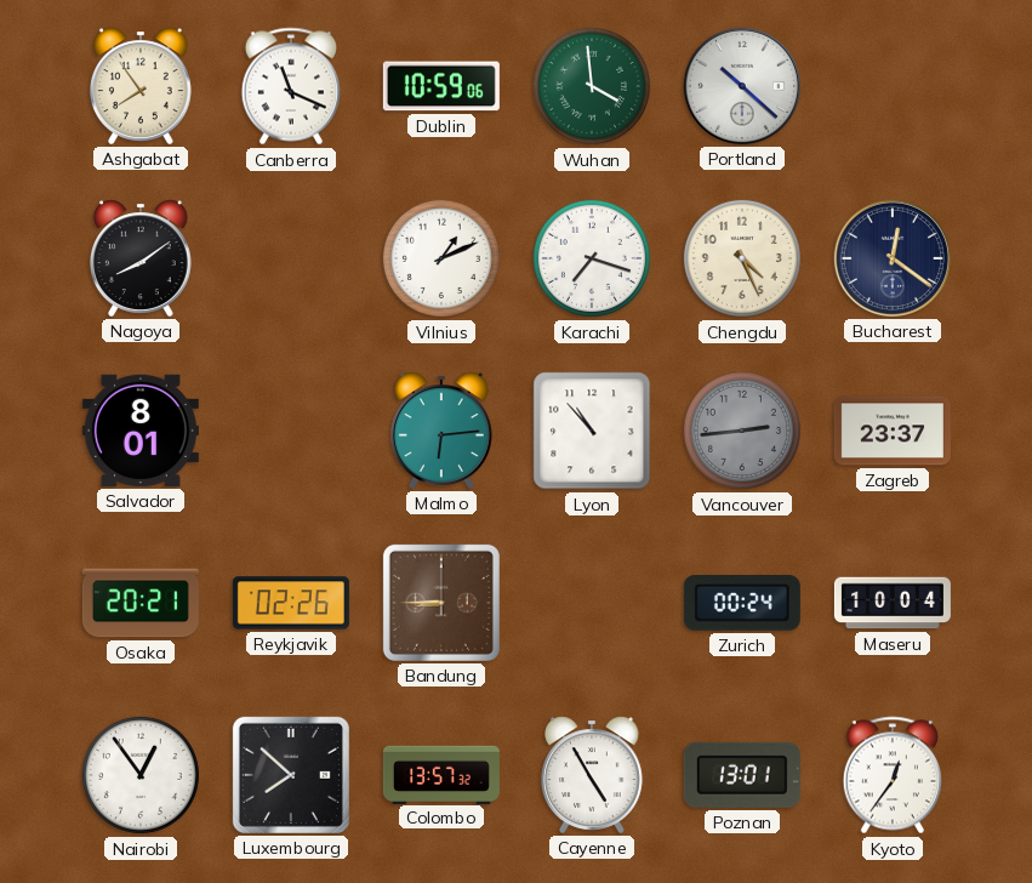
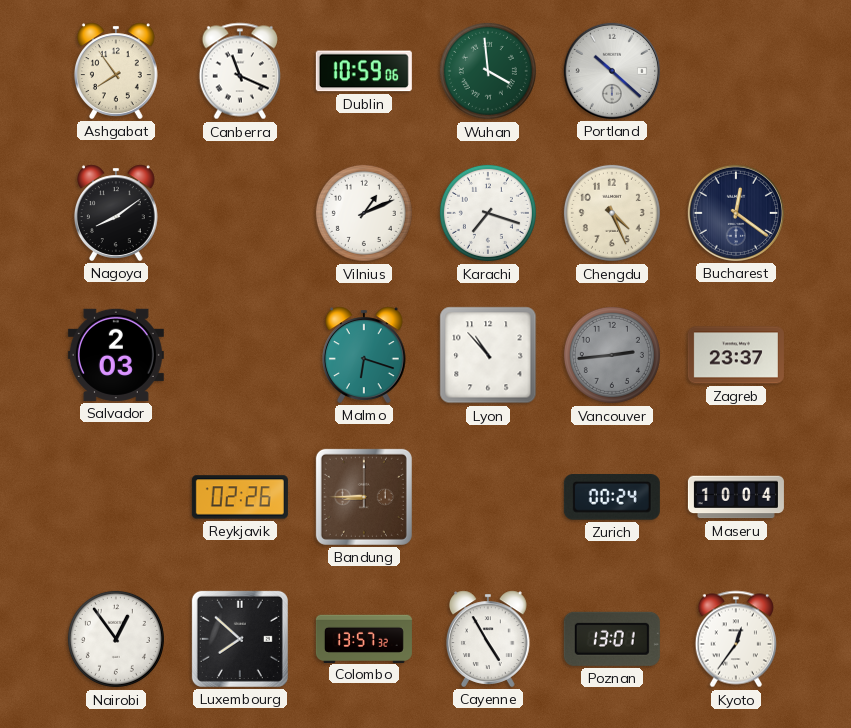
Salvador: 8:01 -> 2:03 (116, 355)
Malmo: 6:14 -> 6:18 (364, 355)
Osaka: 20:21 -> none (141, 603)
